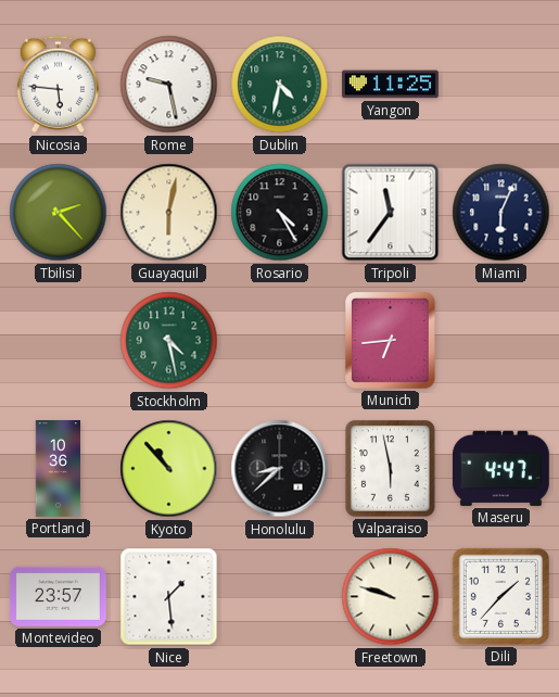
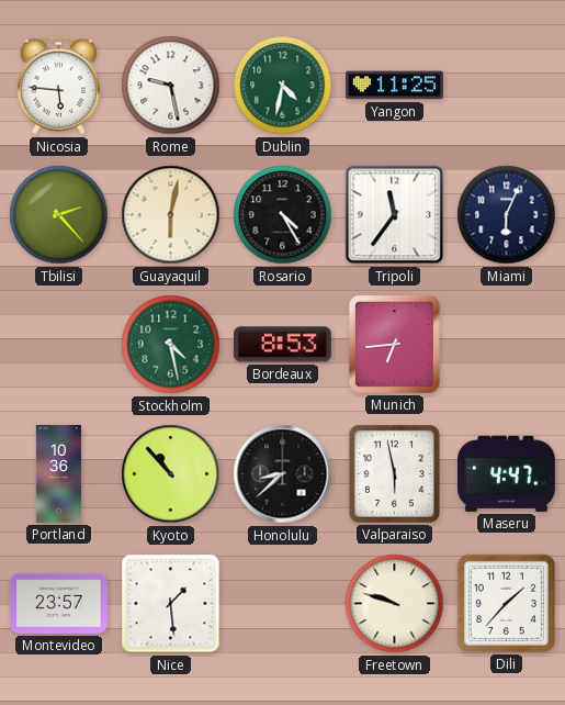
Bordeaux: none -> 8:53 (282, 345)
